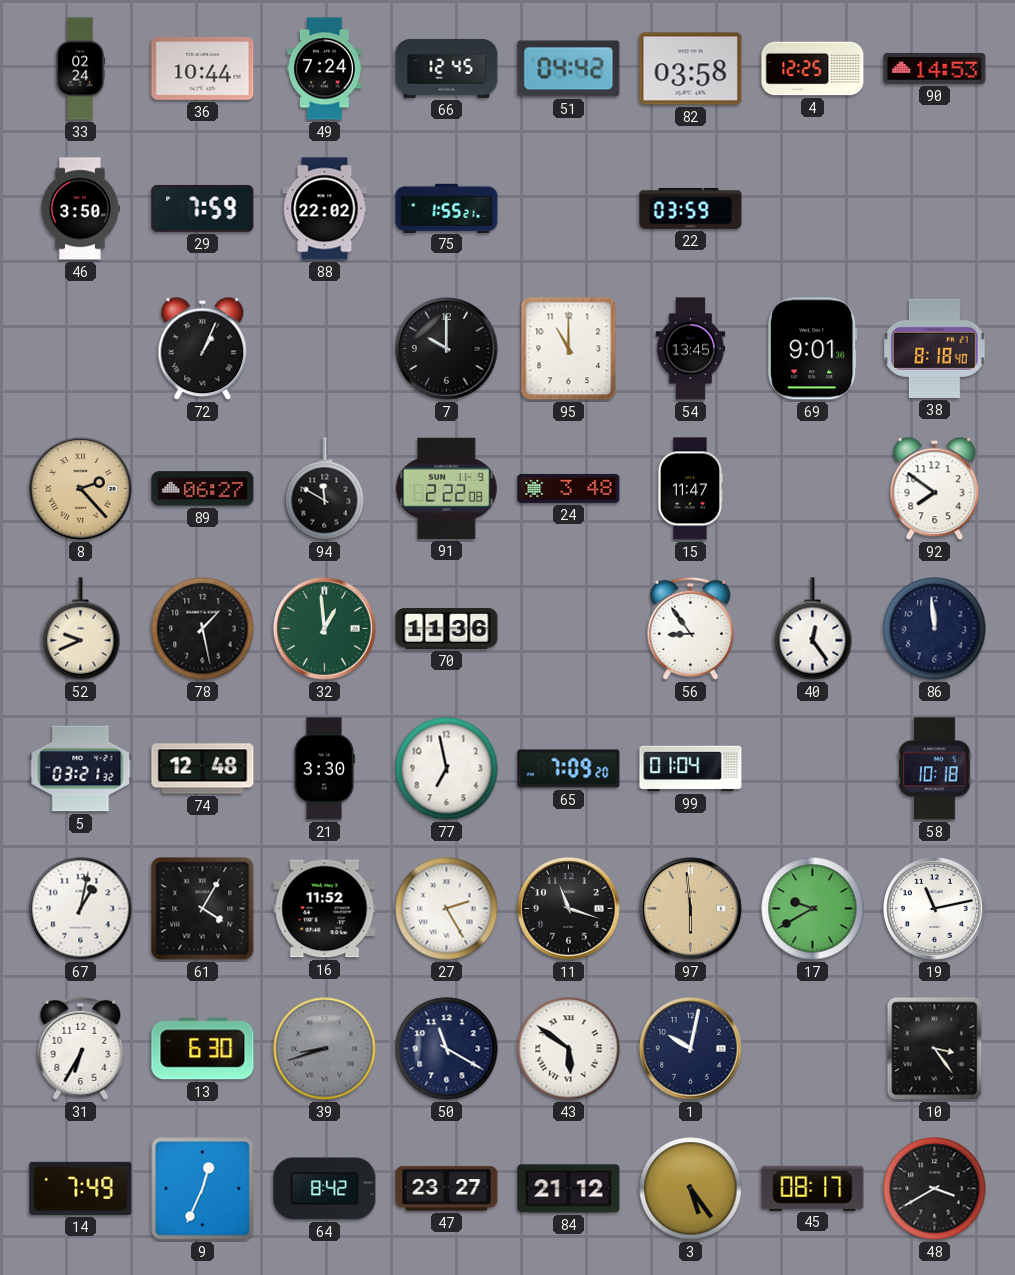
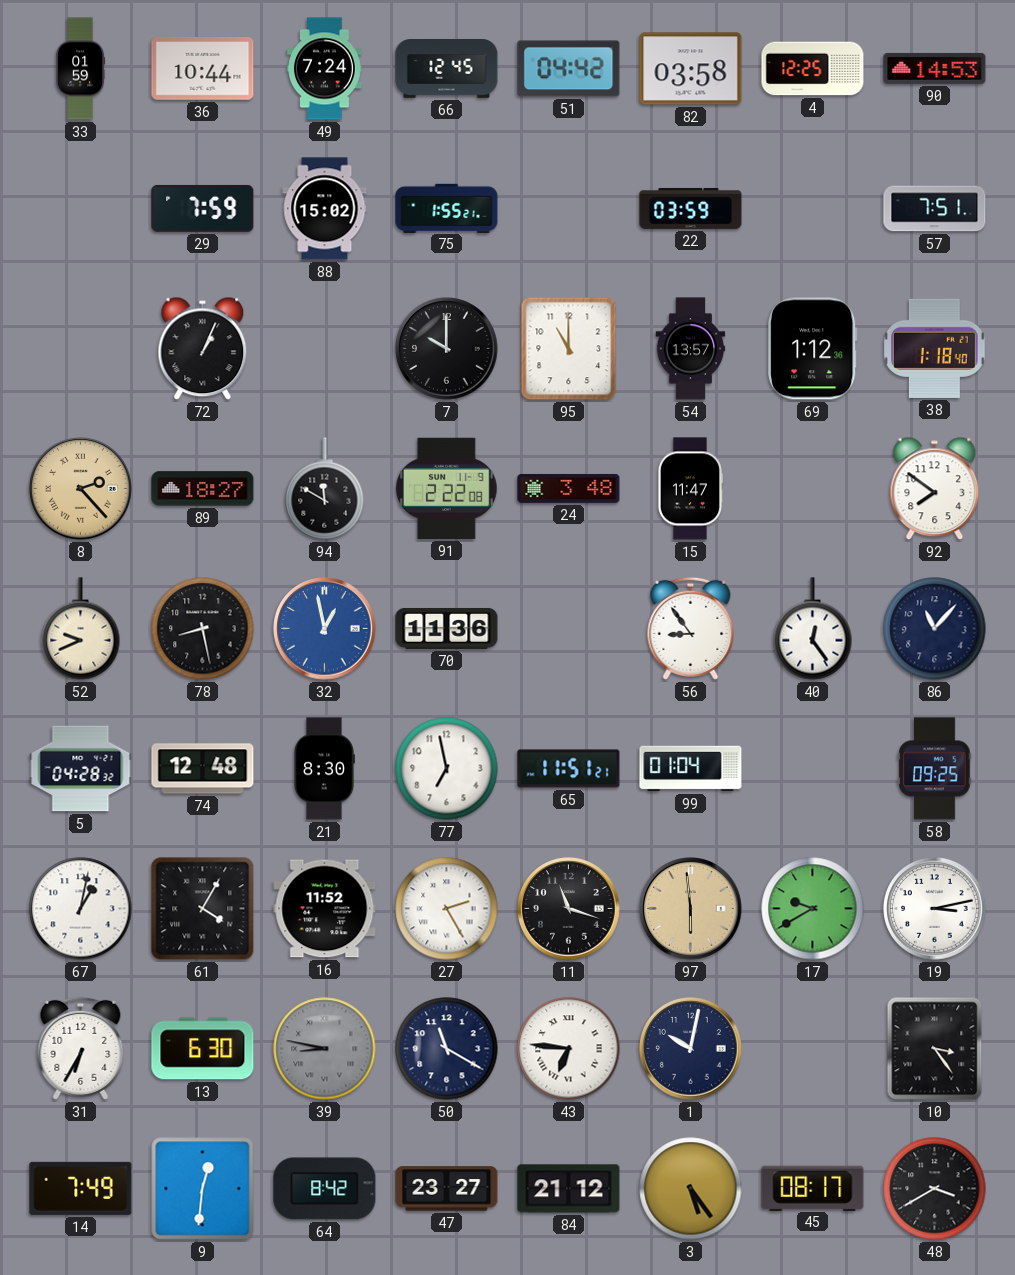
33: 02:24 -> 01:59 (81, 69)
46: 3:50 -> none (80, 209)
88: 22:02 -> 15:02 (325, 209)
57: none -> 7:51 (935, 209)
54: 13:45 -> 13:57 (691, 349)
69: 9:01 -> 1:12 (813, 349)
38: 8:18 -> 1:18 (935, 348)
89: 06:27 -> 18:27 (203, 489)
78: 1:28 -> 8:28 (203, 629)
32: 12:59 -> 12:58 (325, 629)
32 dial: green -> blue (325, 629)
86: 11:59 -> 11:07 (935, 629)
5: 03:21 -> 04:28 (81, 769)
21: 3:30 -> 8:30 (324, 769)
65: 7:09 -> 11:51 (569, 769)
58: 10:18 -> 09:25 (935, 769)
19: 11:13 -> 3:13 (935, 909)
39: 8:42 -> 8:47 (325, 1049)
43: 5:51 -> 6:46 (569, 1049)
9: 12:34 -> 12:31 (203, 1189)
